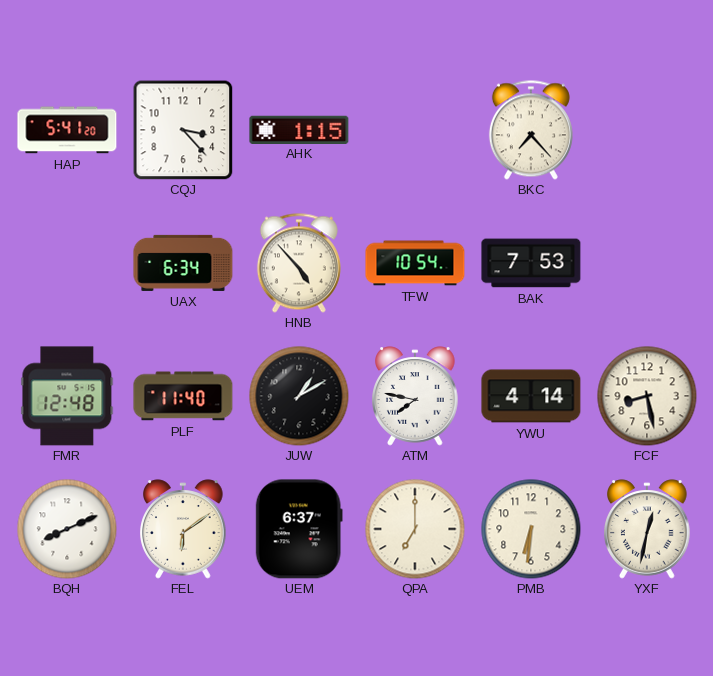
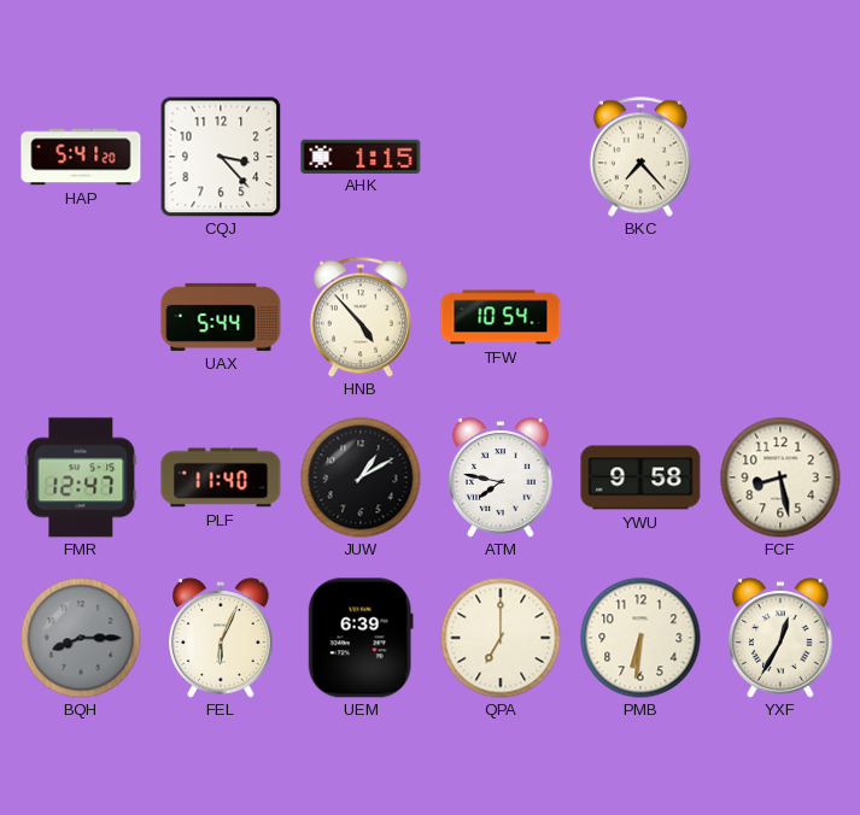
UAX: 6:34 -> 5:44 (221, 317)
BAK: 7:53 -> none (531, 263)
FMR: 12:48 -> 12:47 (81, 477)
YWU: 4:14 -> 9:58 (640, 477)
BQH: 8:11 -> 8:15 (81, 638)
BQH dial: white -> grey (81, 638)
FEL: 6:09 -> 6:04 (221, 638)
UEM: 6:37 -> 6:39 (361, 638)
YXF: 12:32 -> 12:35 (780, 638)
